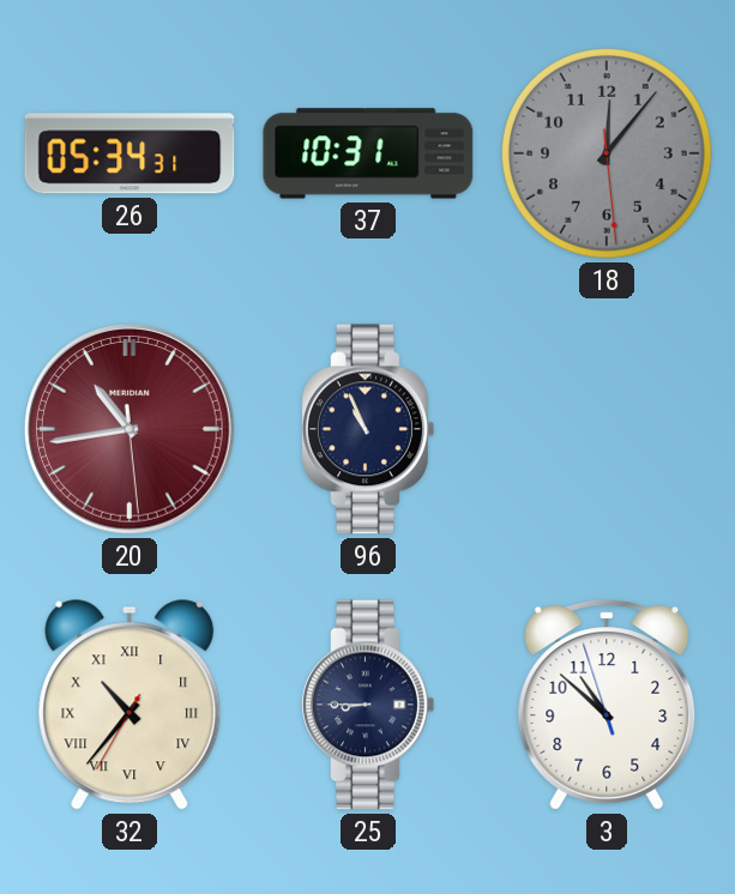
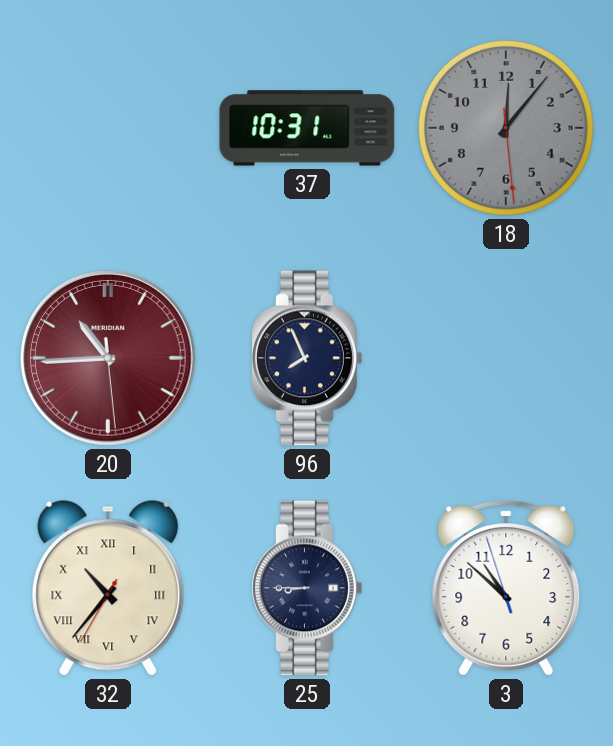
26: 05:34 -> none (129, 153)
20: 10:43 -> 10:44 (108, 358)
96: 10:56 -> 7:56 (307, 358)
